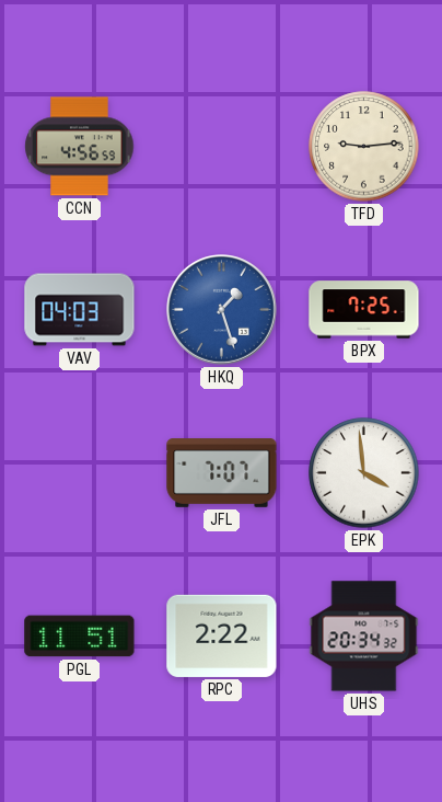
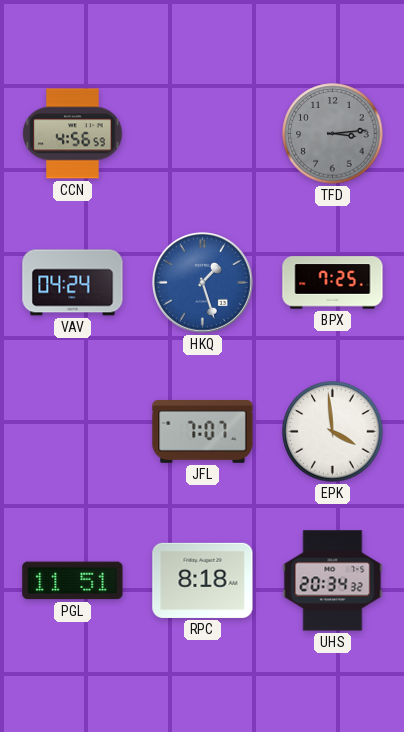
TFD: 9:14 -> 3:14 (333, 134)
TFD dial: cream -> grey (333, 134)
VAV: 04:03 -> 04:24 (73, 283)
RPC: 2:22 -> 8:18 (203, 580)
